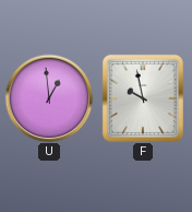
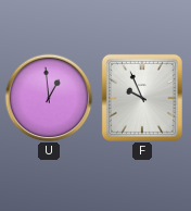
F: 9:58 -> 9:56 (142, 98)
